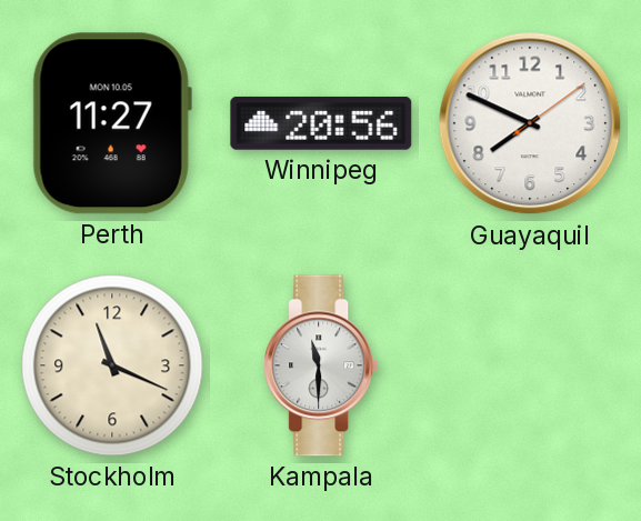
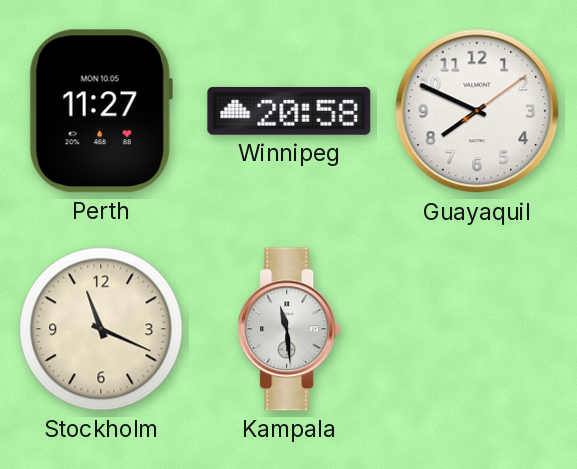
Winnipeg: 20:56 -> 20:58 (289, 111)
Kampala: 11:30 -> 11:29 (289, 329)
